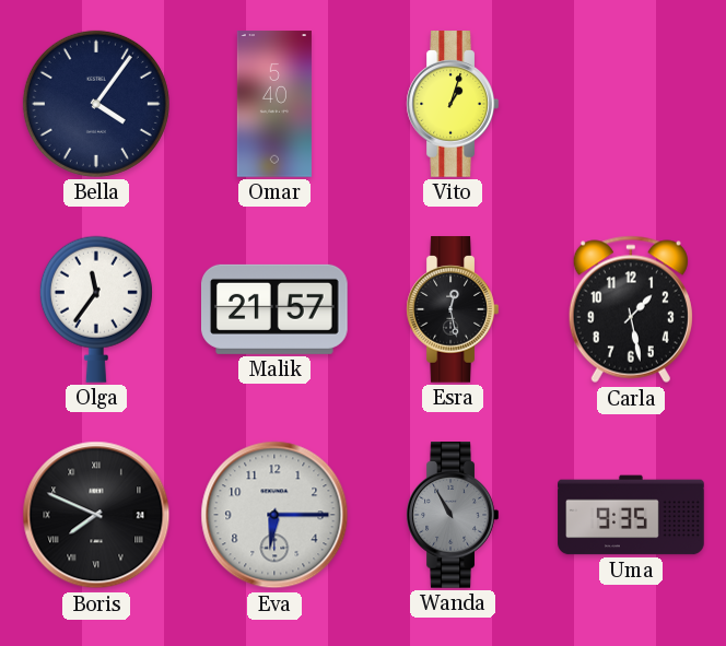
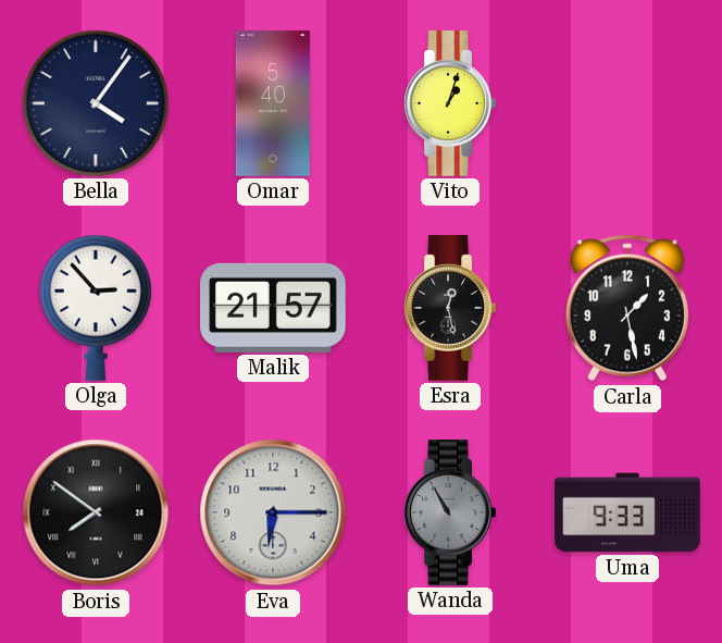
Olga: 11:36 -> 2:53 (96, 308)
Boris: 7:49 -> 7:51 (96, 512)
Uma: 9:35 -> 9:33 (627, 512)
